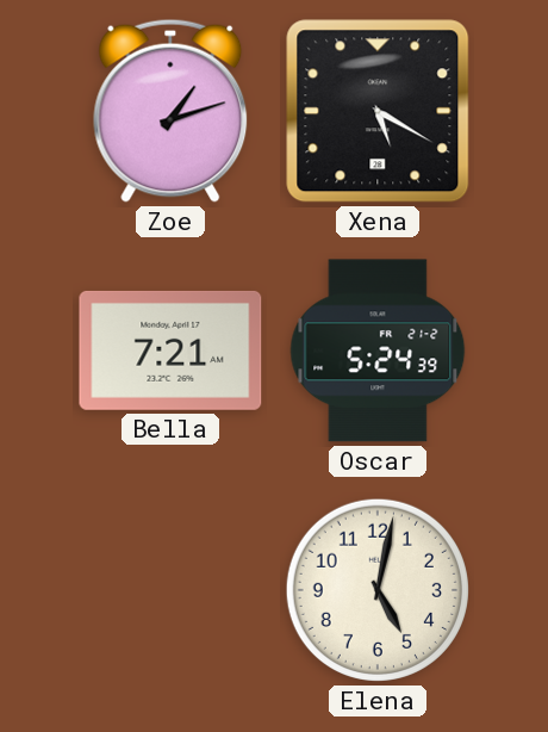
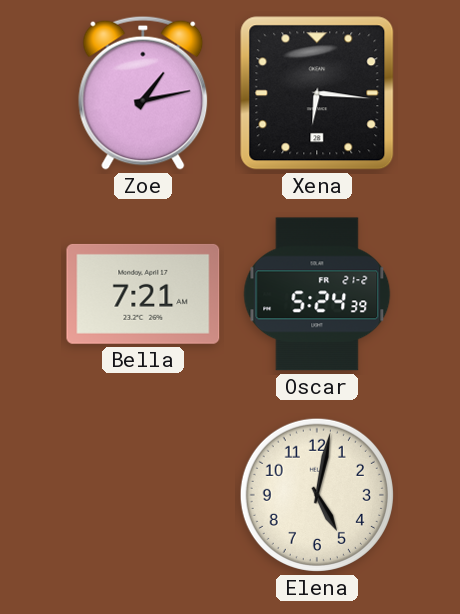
Zoe: 1:12 -> 1:13 (143, 93)
Xena: 5:20 -> 6:16 (317, 93)
